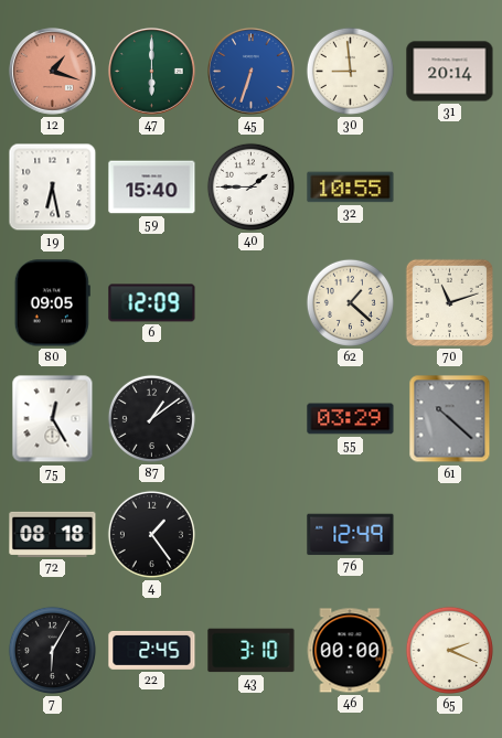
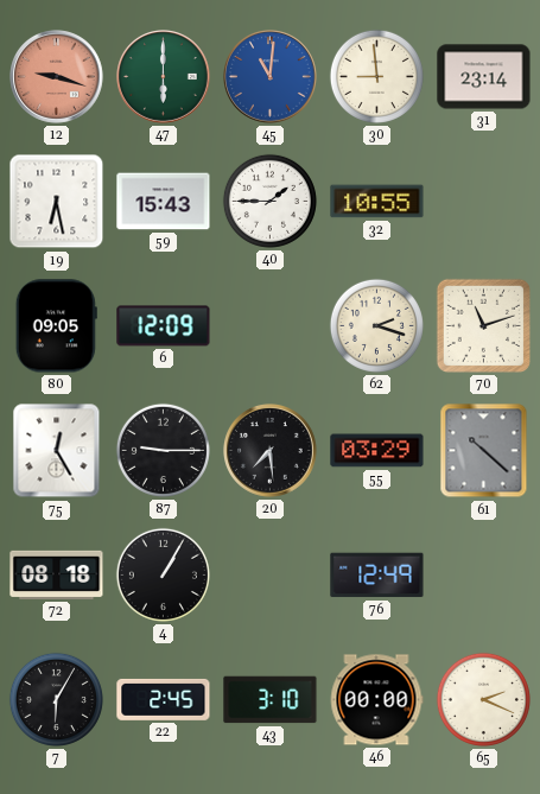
12: 1:18 -> 9:18 (57, 77)
45: 6:33 -> 11:01 (271, 77)
31: 20:14 -> 23:14 (484, 77)
59: 15:40 -> 15:43 (164, 202)
62: 1:22 -> 2:18 (376, 325)
87: 1:09 -> 9:15 (163, 450)
20: none -> 7:29 (271, 451)
4: 1:24 -> 1:05 (163, 574)
